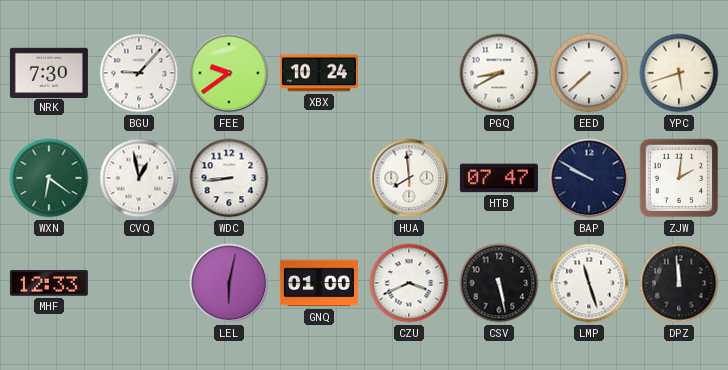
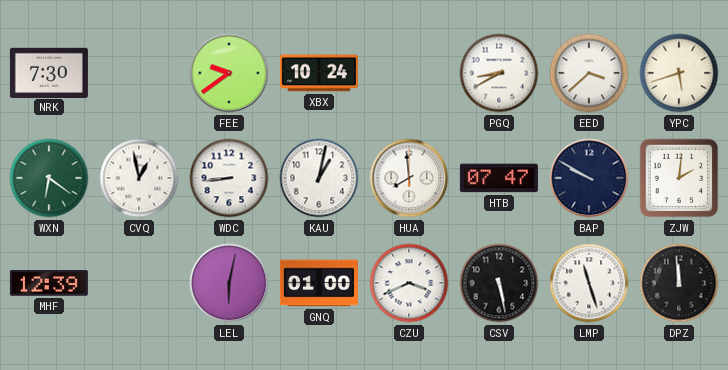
BGU: 9:07 -> none (139, 73)
EED: 7:38 -> 3:38 (589, 73)
KAU: none -> 1:02 (319, 178)
MHF: 12:33 -> 12:39 (49, 283)
